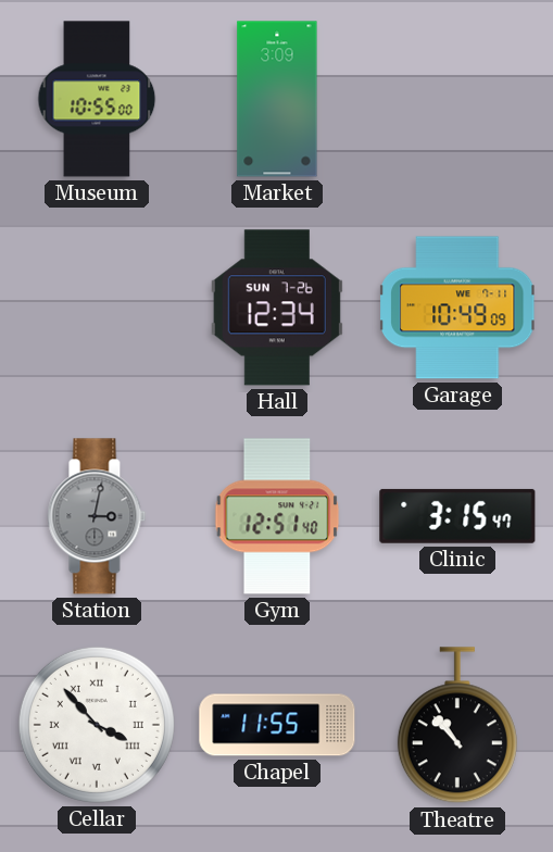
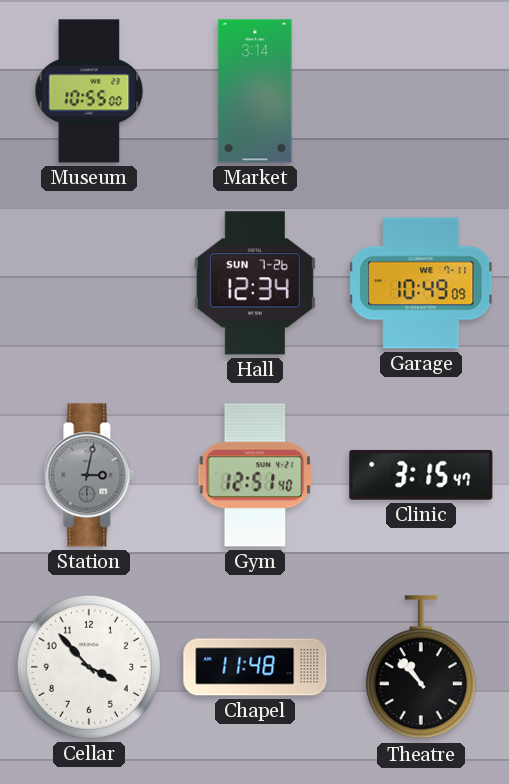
Market: 3:09 -> 3:14 (255, 91)
Cellar numerals: Roman -> Arabic (89, 667)
Chapel: 11:55 -> 11:48 (255, 667)
